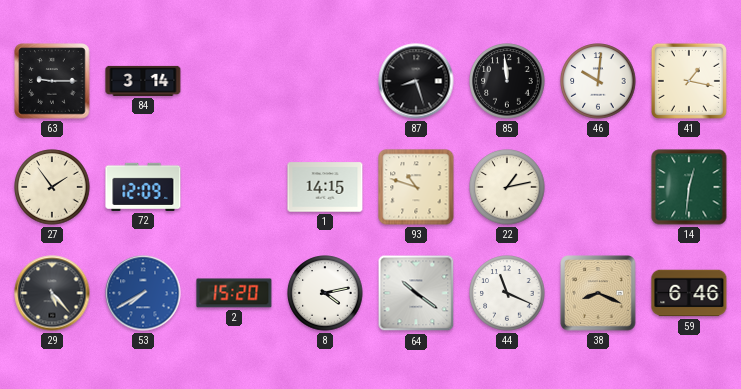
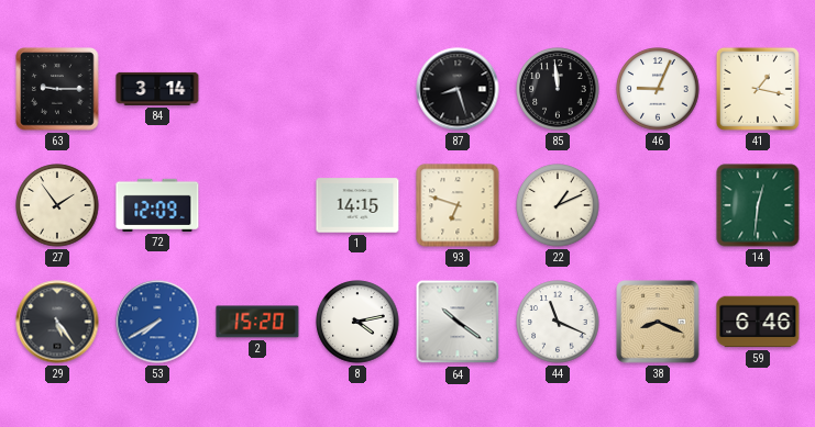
46: 10:01 -> 9:04 (658, 89)
93: 10:48 -> 6:48 (458, 205)
22: 1:13 -> 1:11 (558, 205)
29: 5:23 -> 5:24 (57, 322)
